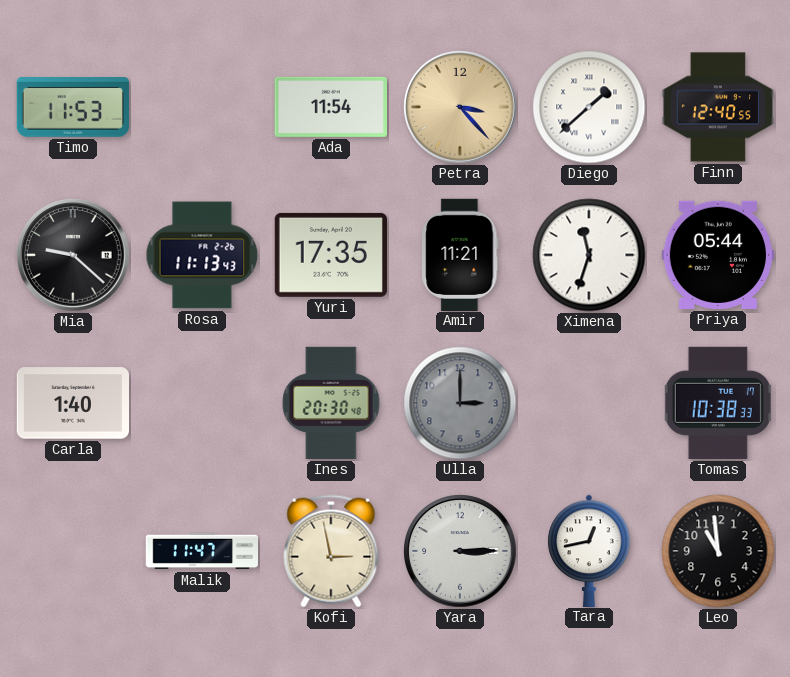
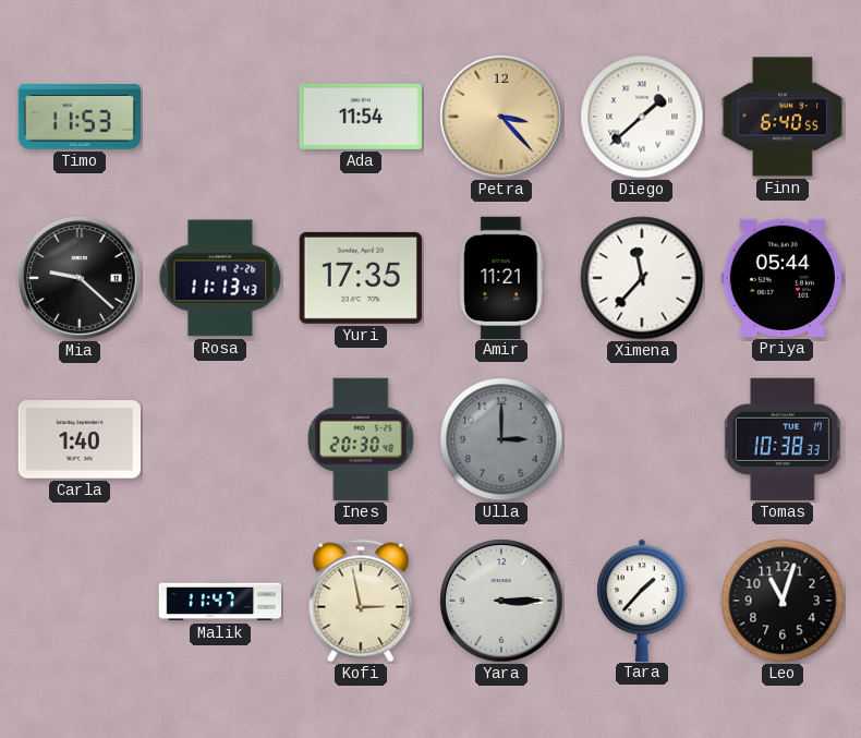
Finn: 12:40 -> 6:40 (781, 117)
Ximena: 11:33 -> 11:37 (642, 278)
Tara: 12:43 -> 1:37 (642, 600)
Leo: 10:59 -> 11:03 (783, 601)
